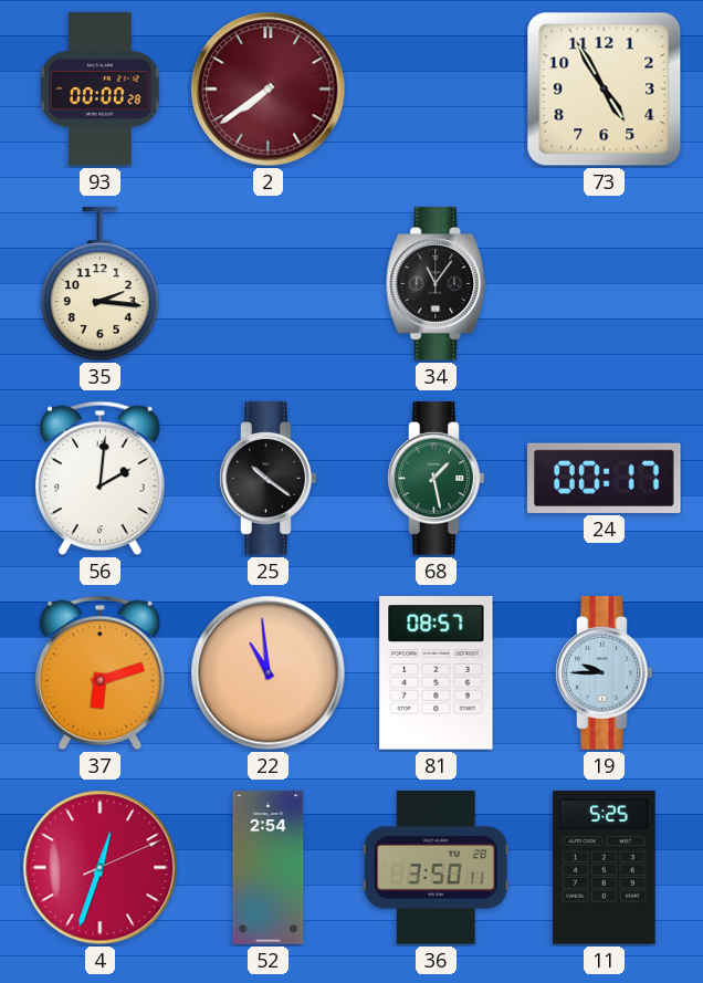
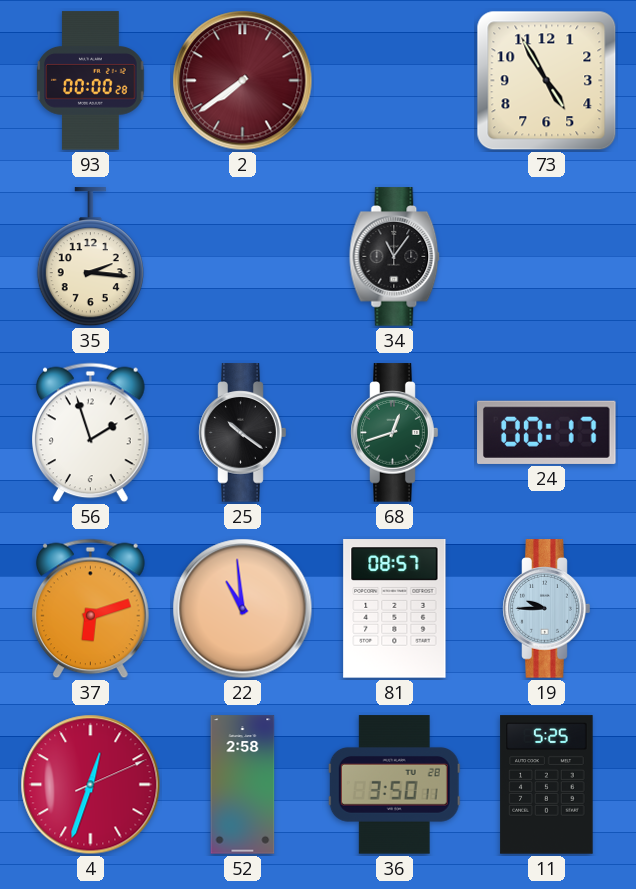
56: 2:01 -> 1:57 (91, 433)
68: 1:28 -> 12:42 (395, 433)
52: 2:54 -> 2:58 (243, 785)
